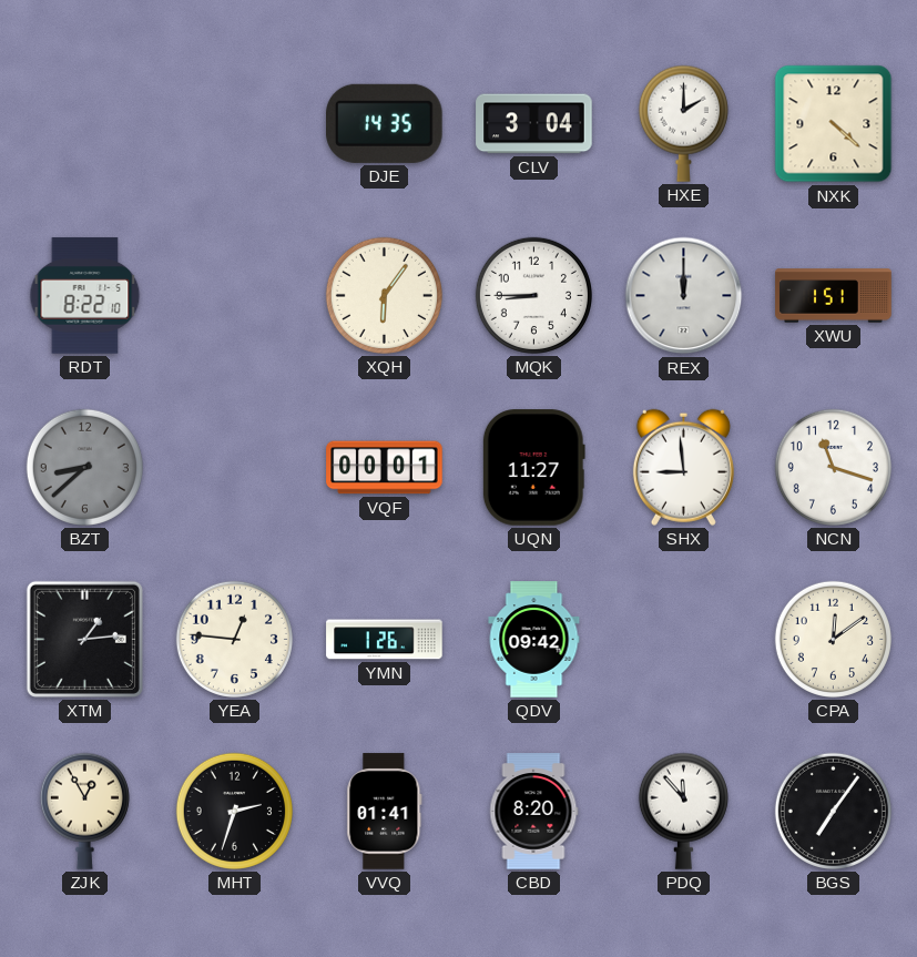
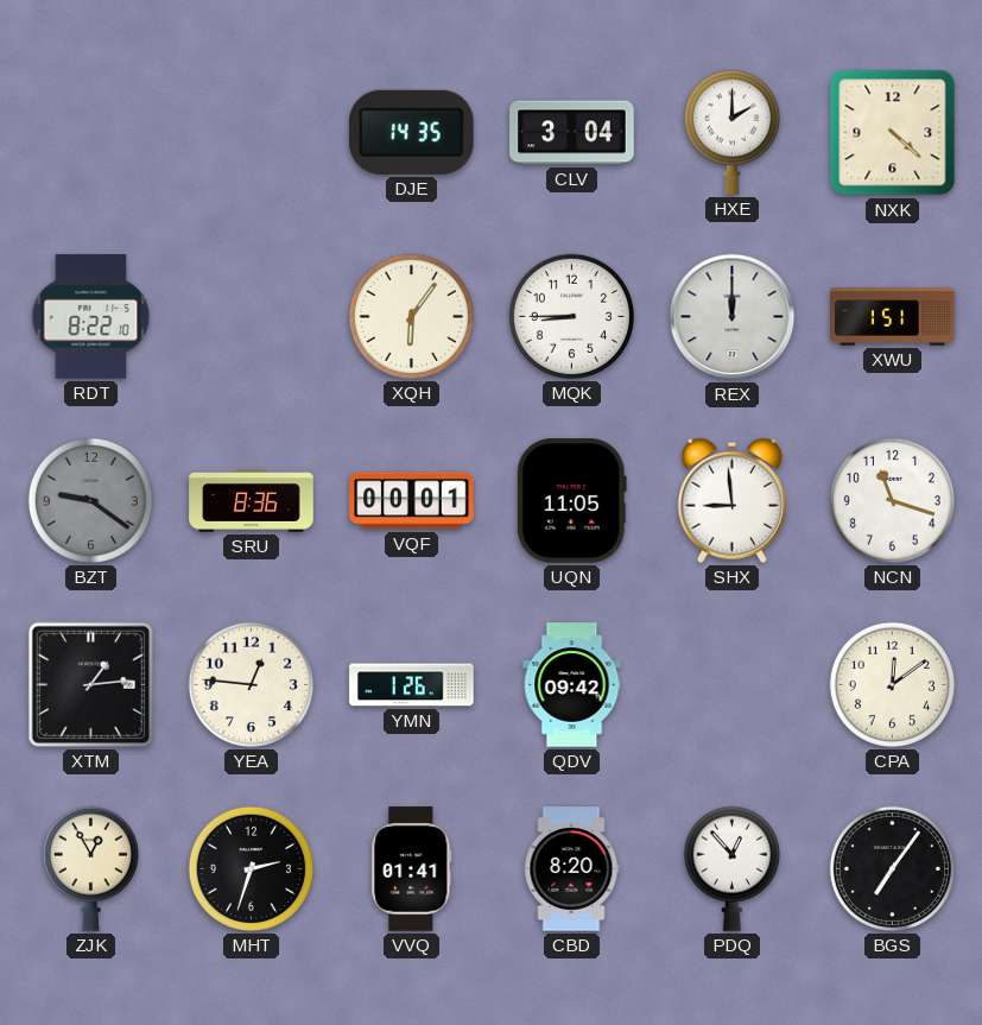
BZT: 8:38 -> 9:21 (90, 500)
SRU: none -> 8:36 (252, 500)
UQN: 11:27 -> 11:05 (571, 501)
PDQ: 11:53 -> 12:53 (731, 868)
